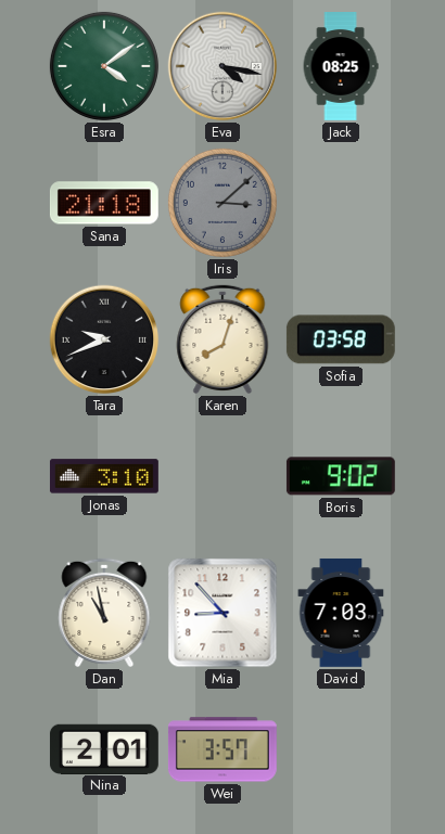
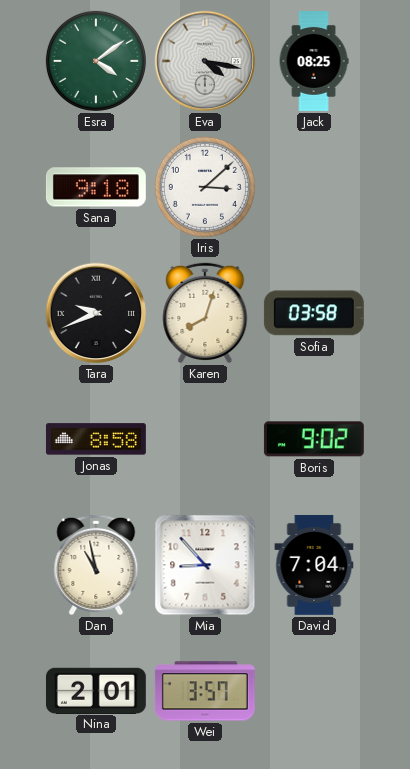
Sana: 21:18 -> 9:18 (96, 187)
Iris dial: grey -> white (205, 187)
Jonas: 3:10 -> 8:58 (96, 439)
David: 7:03 -> 7:04 (314, 565)
